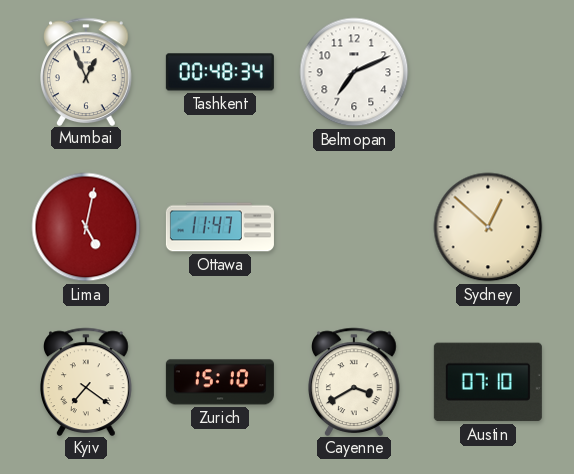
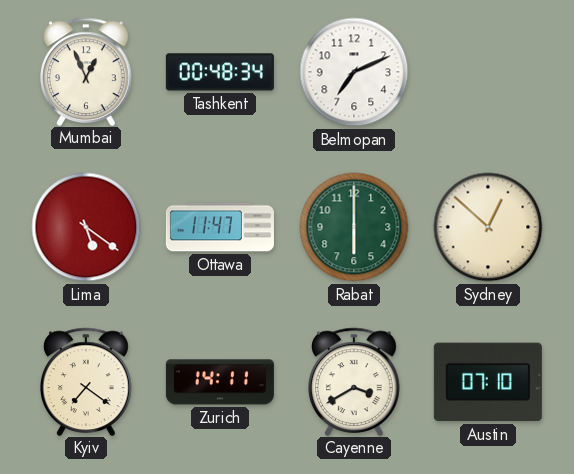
Lima: 5:02 -> 5:21 (86, 227)
Rabat: none -> 6:00 (354, 227)
Zurich: 15:10 -> 14:11 (220, 382)
